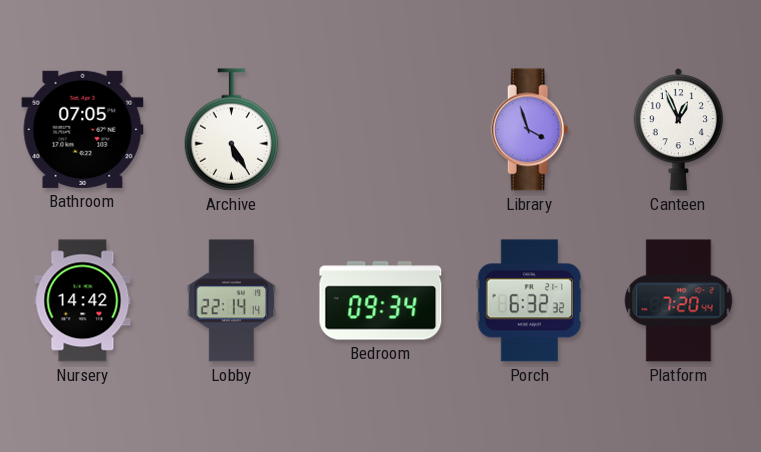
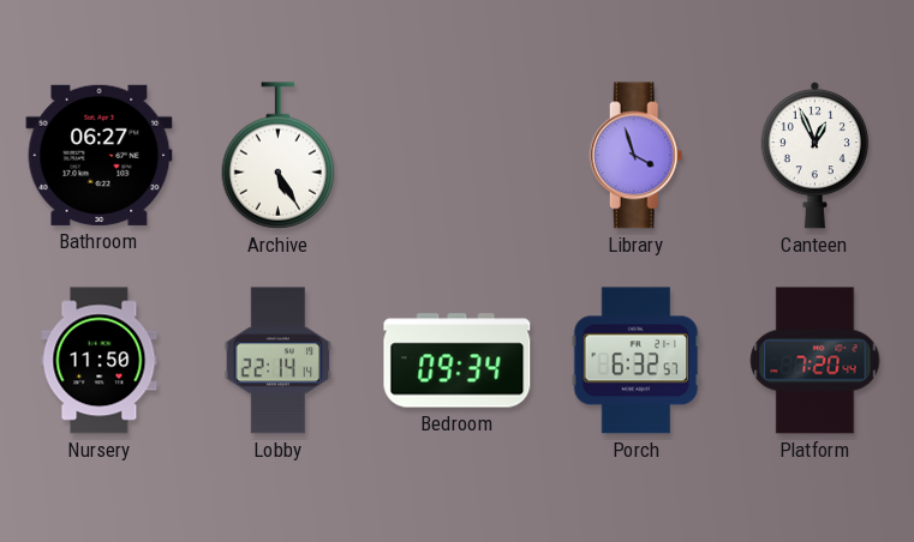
Bathroom: 07:05 -> 06:27 (100, 155)
Nursery: 14:42 -> 11:50 (100, 361)
Porch: 6:32:32 -> 6:32:57 (637, 361)
